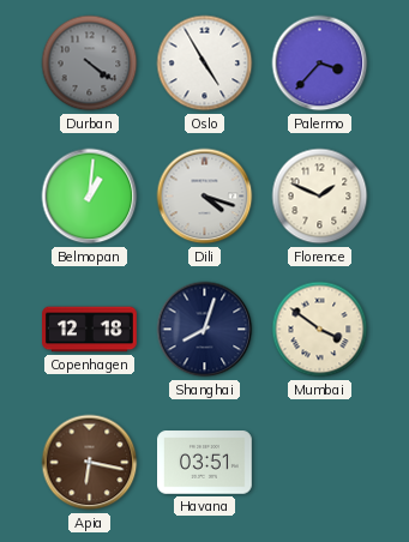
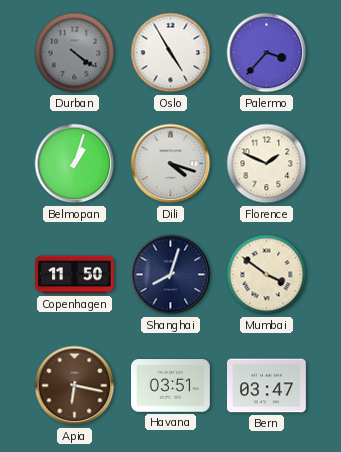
Belmopan: 1:01 -> 1:03 (75, 164)
Copenhagen: 12:18 -> 11:50 (75, 275)
Bern: none -> 03:47 (267, 386)
